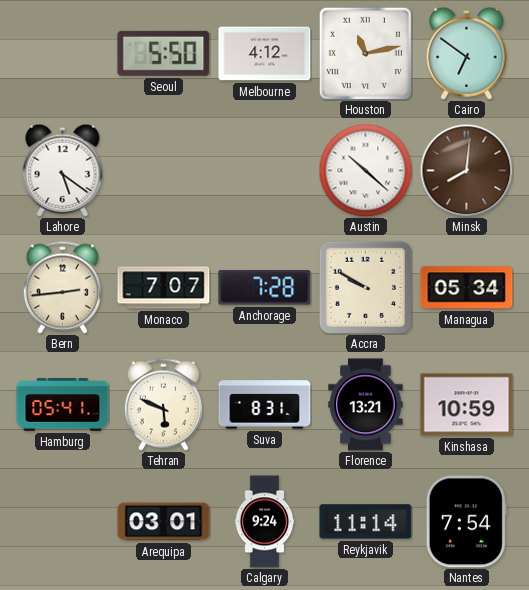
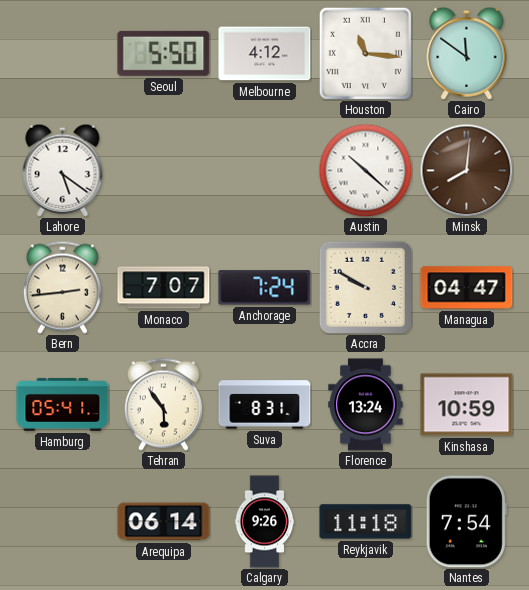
Houston: 11:13 -> 11:16 (365, 53)
Cairo: 6:51 -> 11:51 (467, 53)
Anchorage: 7:28 -> 7:24 (265, 288)
Managua: 05:34 -> 04:47 (467, 288)
Tehran: 5:49 -> 5:54 (163, 404)
Florence: 13:21 -> 13:24 (366, 405)
Arequipa: 03:01 -> 06:14 (164, 522)
Calgary: 9:24 -> 9:26 (265, 522)
Reykjavik: 11:14 -> 11:18 (366, 522)
